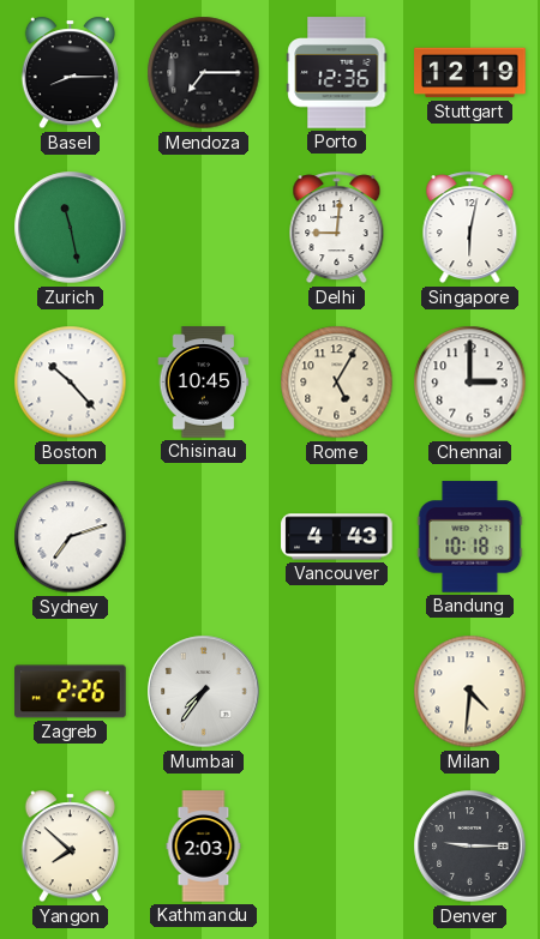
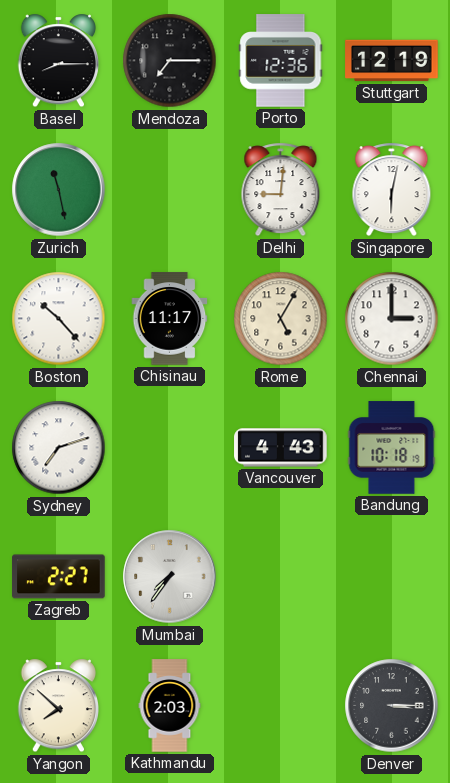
Chisinau: 10:45 -> 11:17 (170, 319)
Zagreb: 2:26 -> 2:27 (59, 577)
Milan: 4:31 -> none (470, 692)
Denver: 9:15 -> 3:15 (392, 706)
